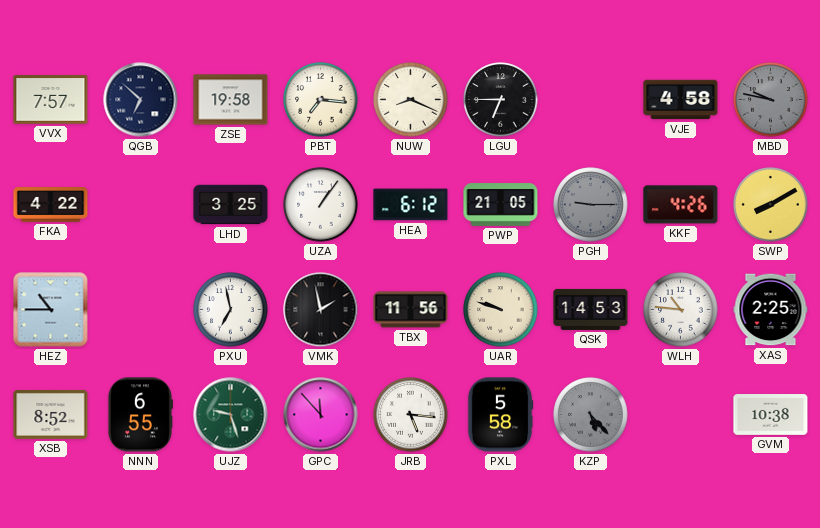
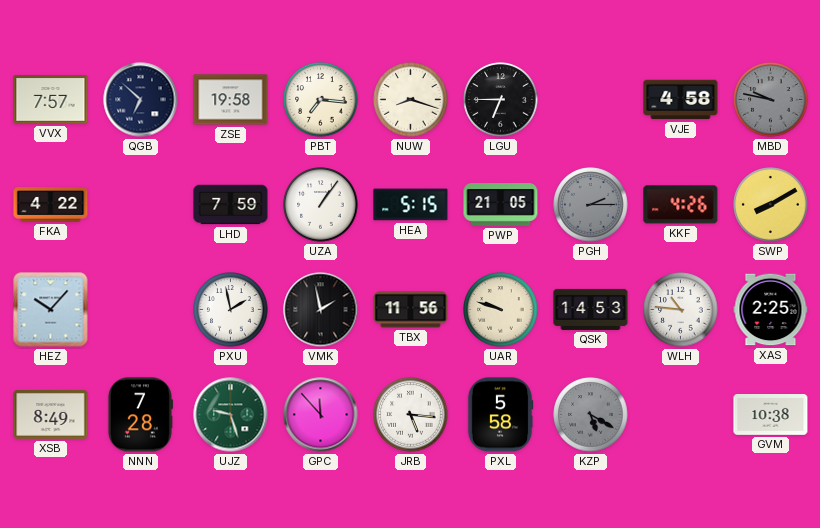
NUW: 8:19 -> 8:18 (411, 100)
LHD: 3:25 -> 7:59 (231, 205)
HEA: 6:12 -> 5:15 (411, 205)
PGH: 9:15 -> 2:15 (591, 205)
HEZ: 10:45 -> 10:07 (51, 310)
PXU: 6:58 -> 1:58 (231, 310)
XSB: 8:52 -> 8:49 (51, 415)
NNN: 6:55 -> 7:28 (140, 415)
KZP: 5:23 -> 5:20 (591, 415)
